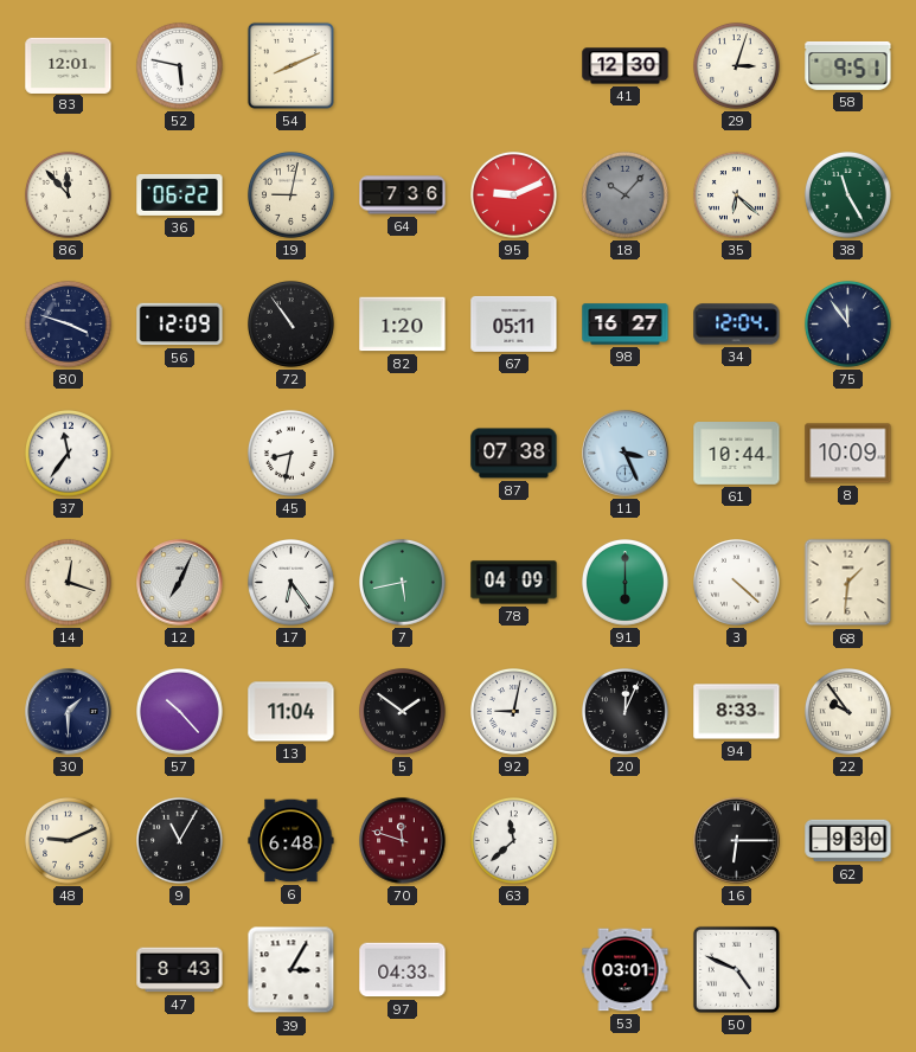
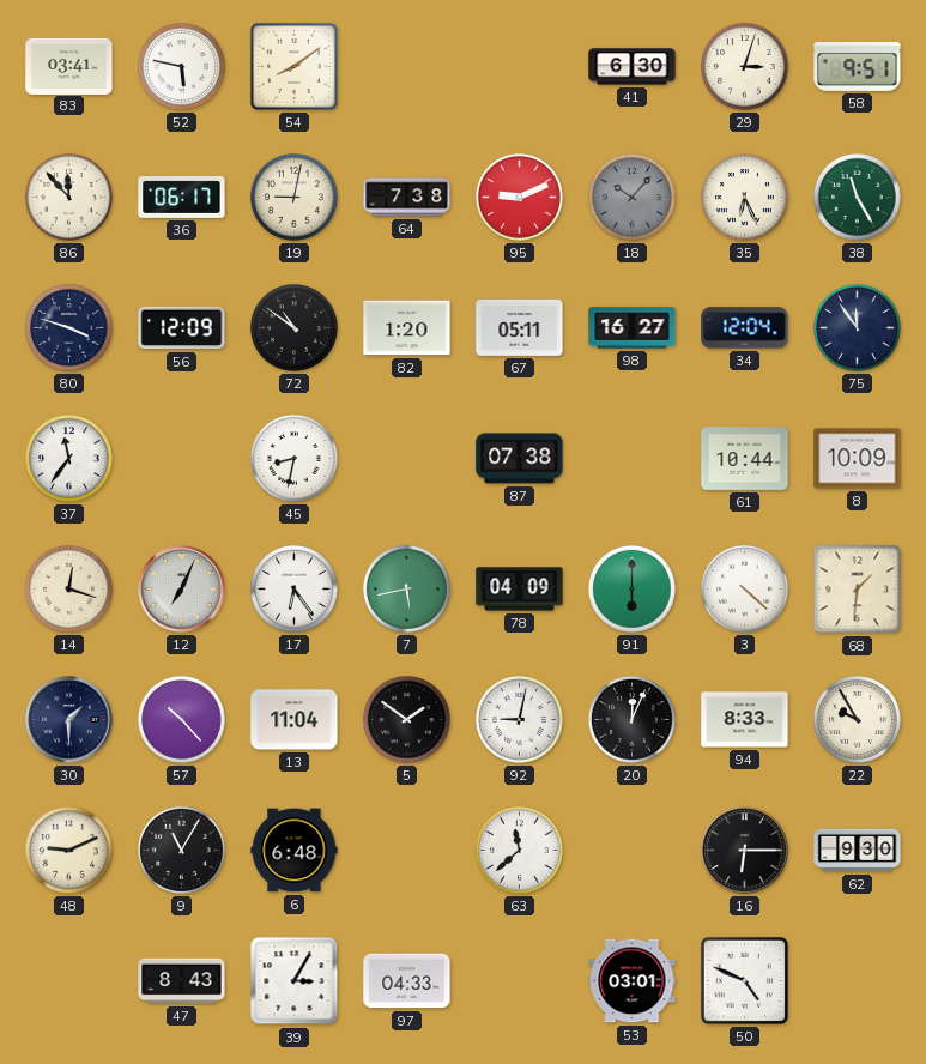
83: 12:01 -> 03:41 (69, 66)
54: 8:11 -> 8:09 (293, 66)
41: 12:30 -> 6:30 (633, 67)
36: 06:22 -> 06:17 (182, 197)
64: 7:36 -> 7:38 (407, 198)
35: 6:22 -> 6:26 (745, 198)
72: 10:54 -> 10:51 (295, 328)
11: 3:26 -> none (626, 454)
22: 9:54 -> 9:55 (858, 720)
70: 11:48 -> none (403, 841)
